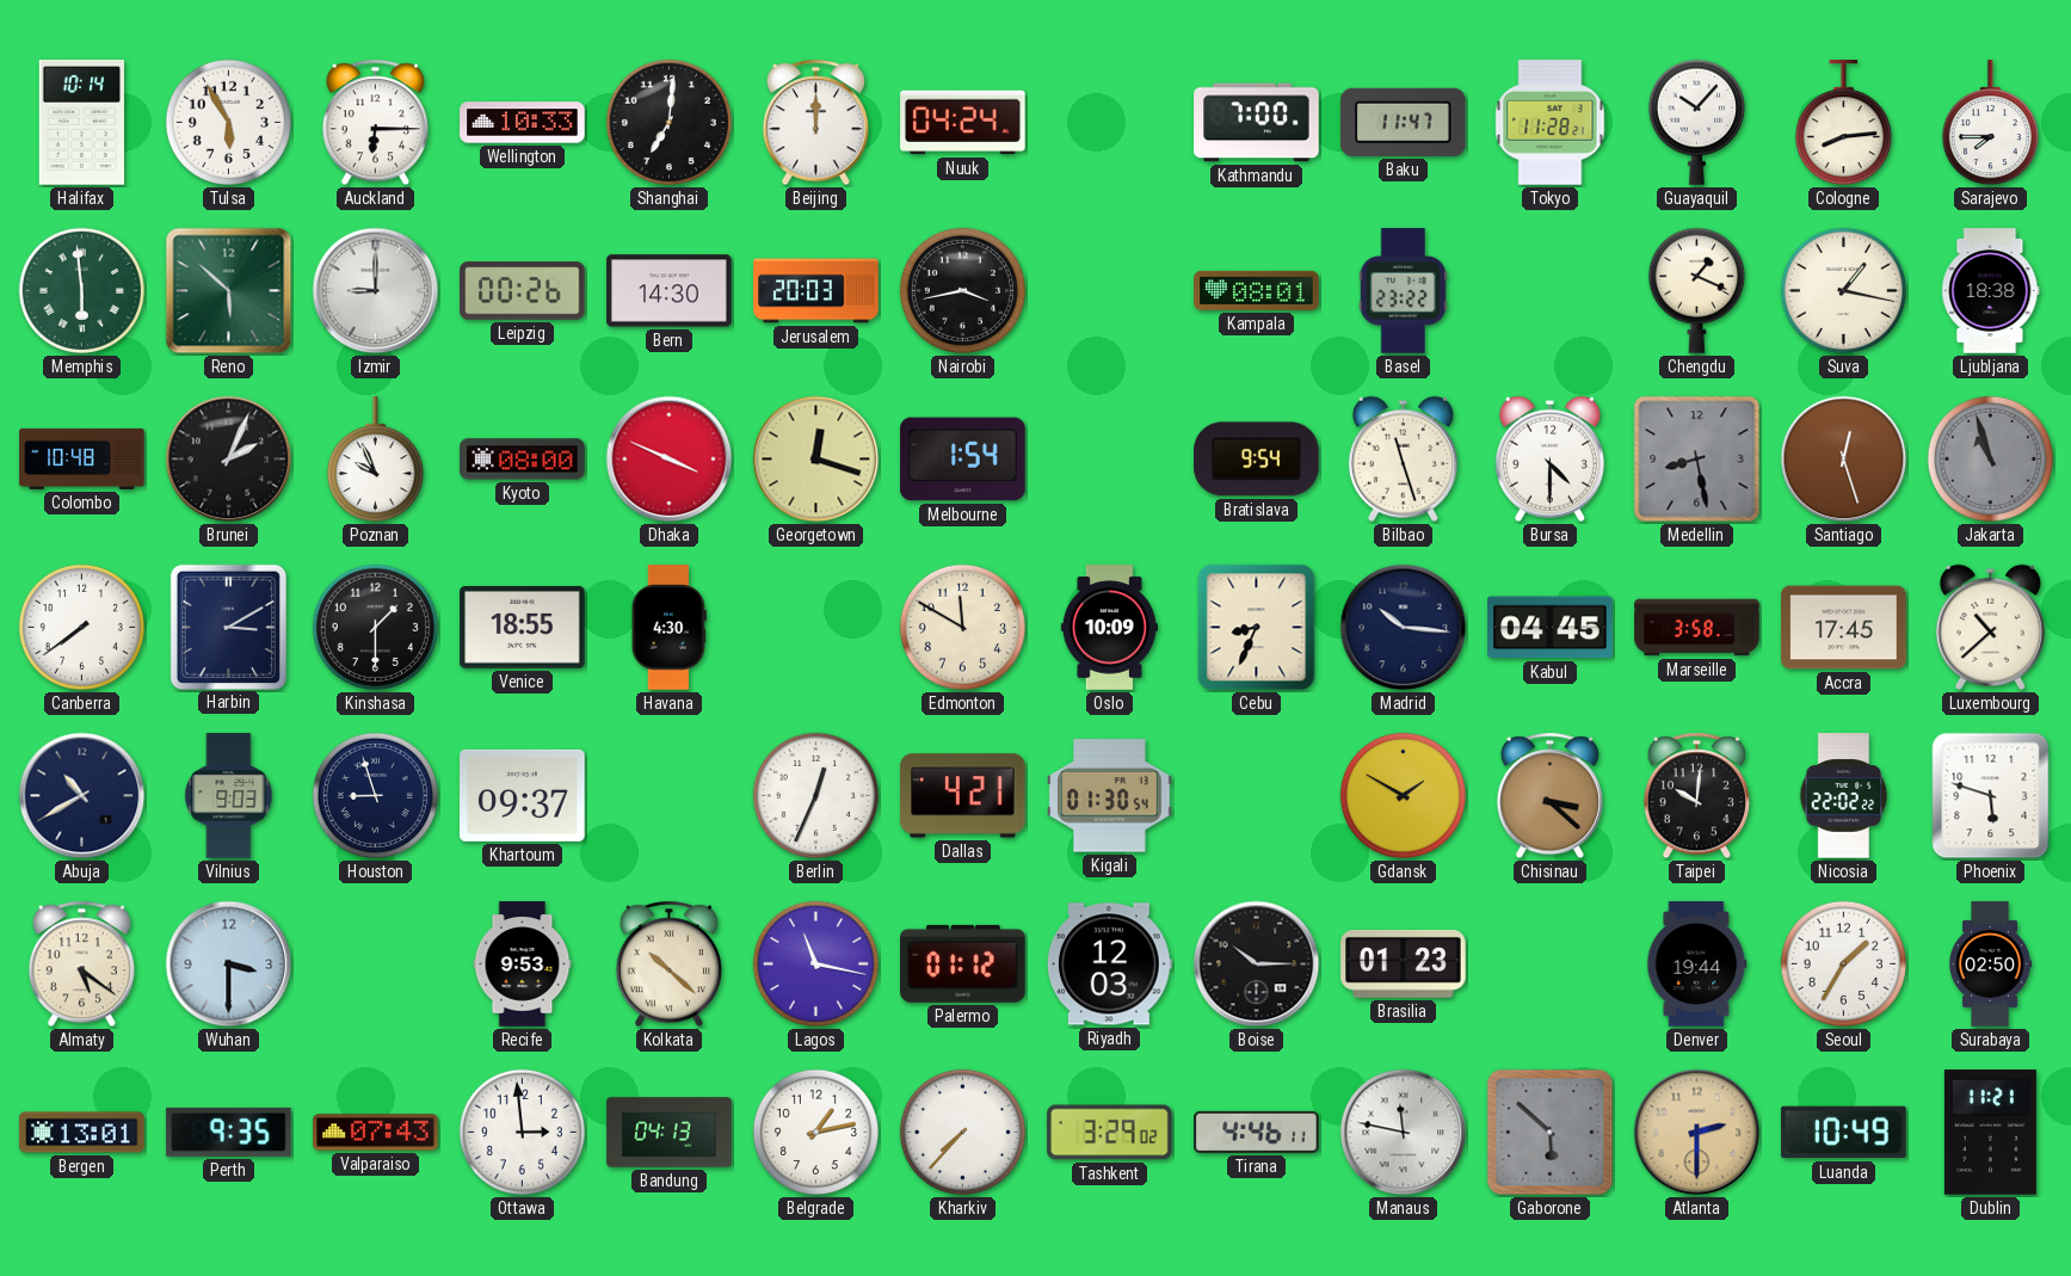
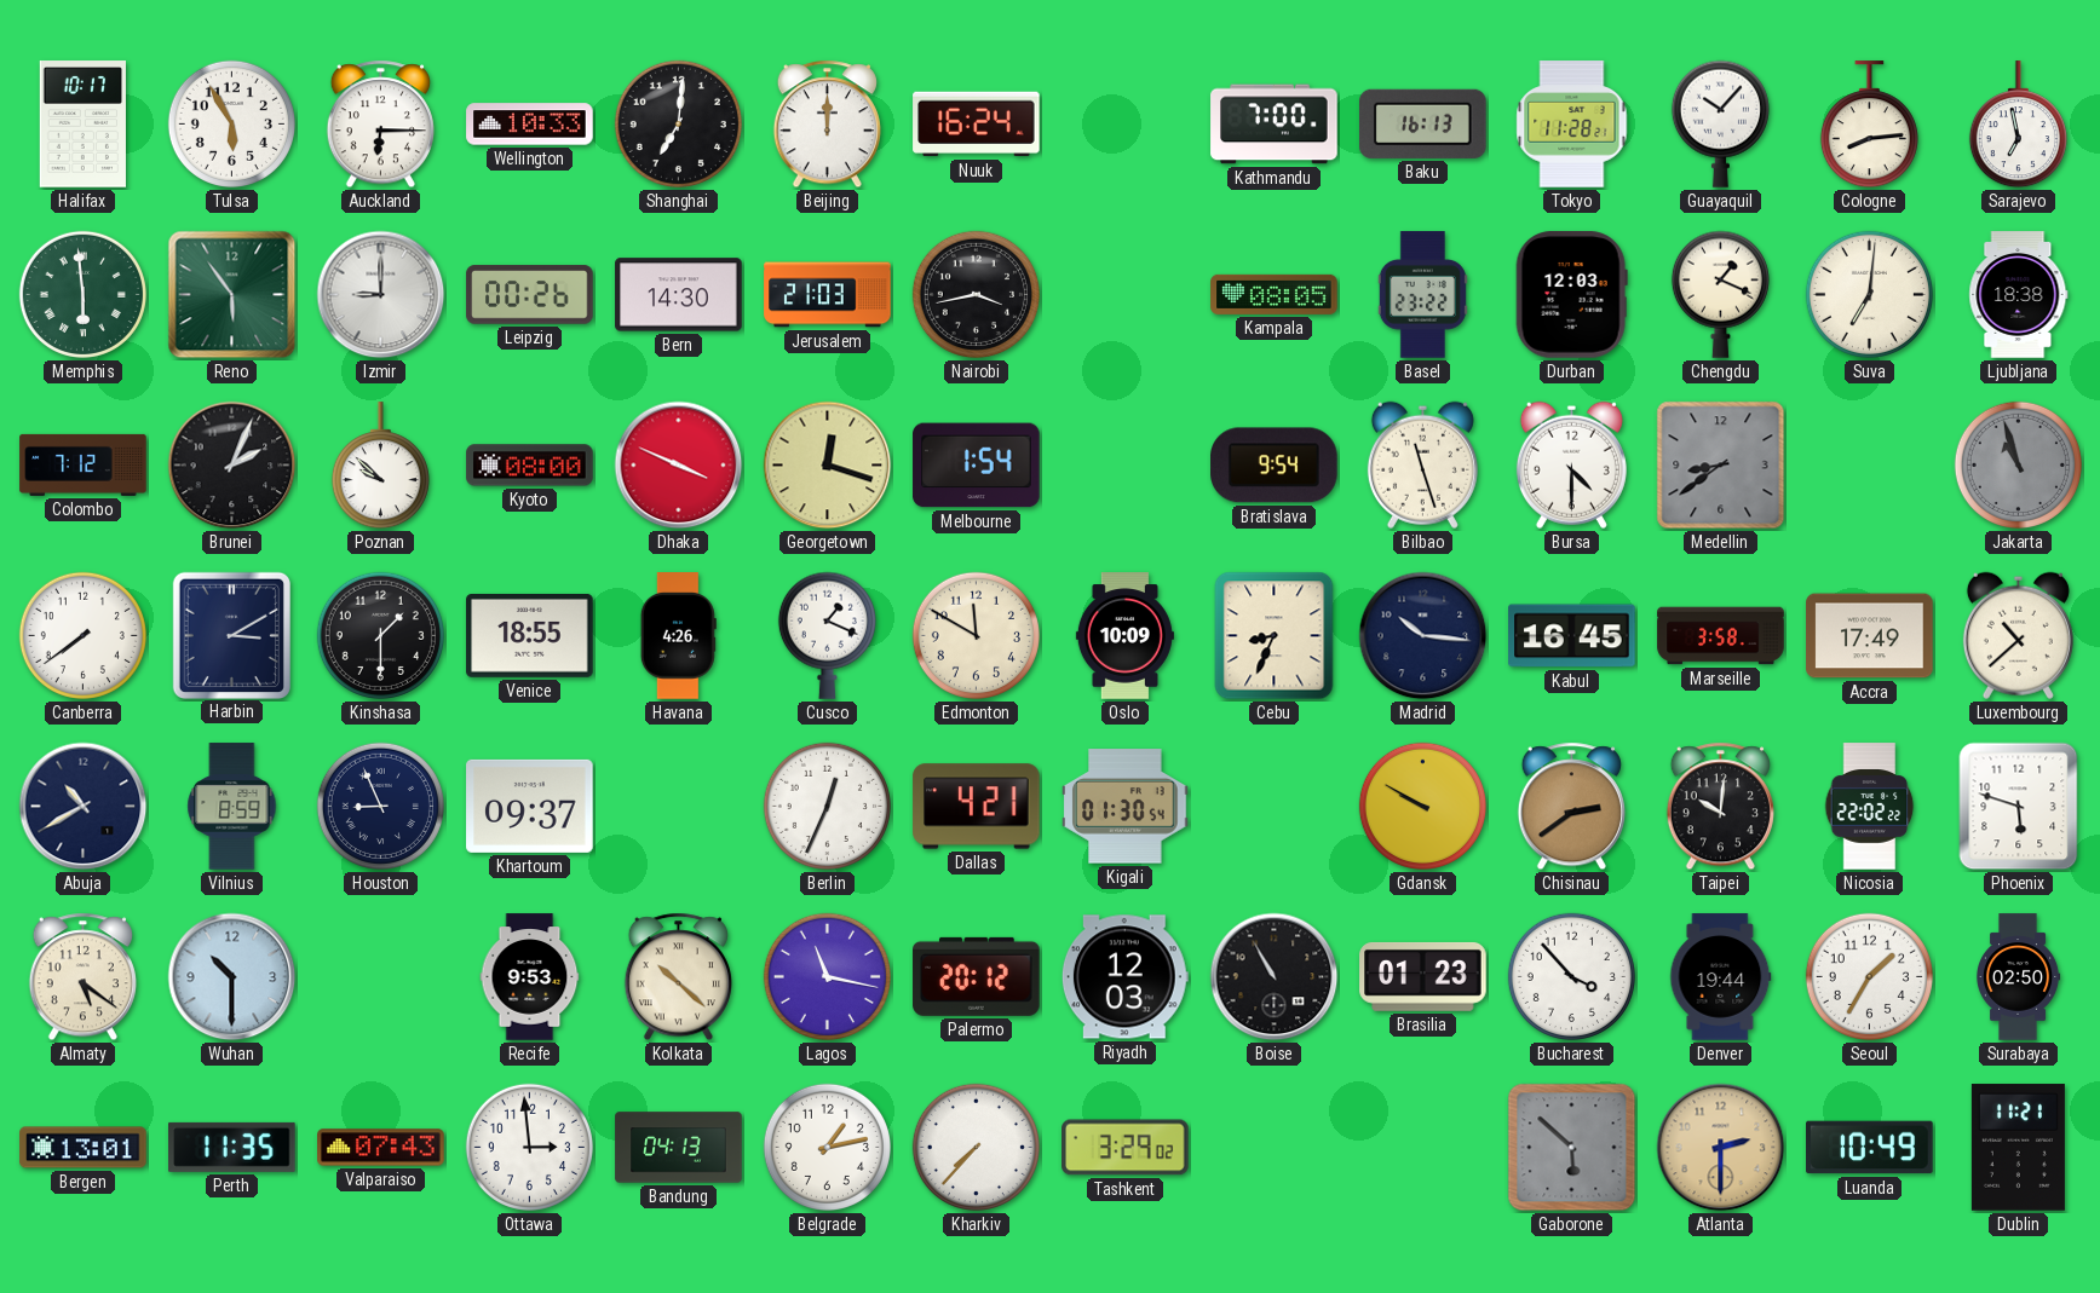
Halifax: 10:14 -> 10:17 (82, 125)
Nuuk: 04:24 -> 16:24 (977, 125)
Baku: 11:47 -> 16:13 (1423, 123)
Sarajevo: 7:45 -> 6:58 (2018, 125)
Reno: 5:52 -> 5:54 (232, 295)
Jerusalem: 20:03 -> 21:03 (828, 295)
Kampala: 08:01 -> 08:05 (1275, 294)
Durban: none -> 12:03 (1571, 295)
Suva: 1:17 -> 7:01 (1869, 294)
Colombo: 10:48 -> 7:12 (84, 464)
Poznan: 9:56 -> 9:52 (380, 466)
Medellin: 8:28 -> 8:39 (1721, 466)
Santiago: 12:27 -> none (1844, 460)
Havana: 4:30 -> 4:26 (678, 636)
Cusco: none -> 1:19 (827, 635)
Kabul: 04:45 -> 16:45 (1572, 636)
Accra: 17:45 -> 17:49 (1870, 636)
Vilnius: 9:03 -> 8:59 (232, 807)
Houston: 8:57 -> 8:56 (380, 806)
Gdansk: 1:50 -> 9:50 (1422, 806)
Chisinau: 3:22 -> 2:39 (1571, 807)
Wuhan: 3:30 -> 10:30 (232, 977)
Palermo: 01:12 -> 20:12 (977, 976)
Boise: 10:15 -> 10:55 (1275, 977)
Bucharest: none -> 3:53 (1571, 976)
Perth: 9:35 -> 11:35 (232, 1147)
Tirana: 4:46 -> none (1257, 1132)
Manaus: 11:47 -> none (1404, 1133)
